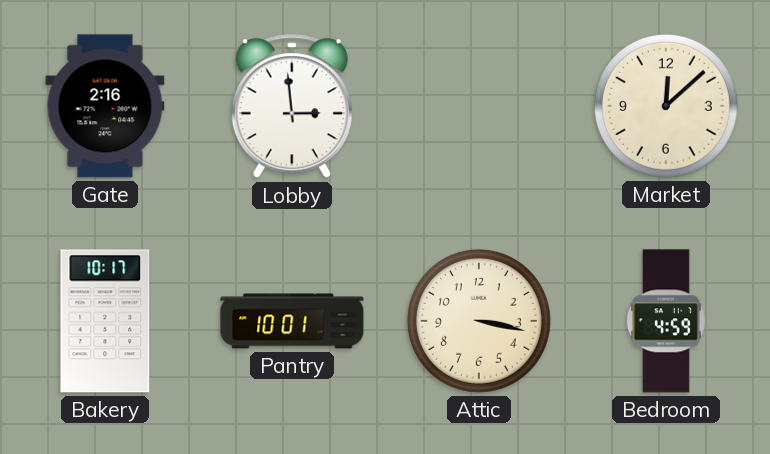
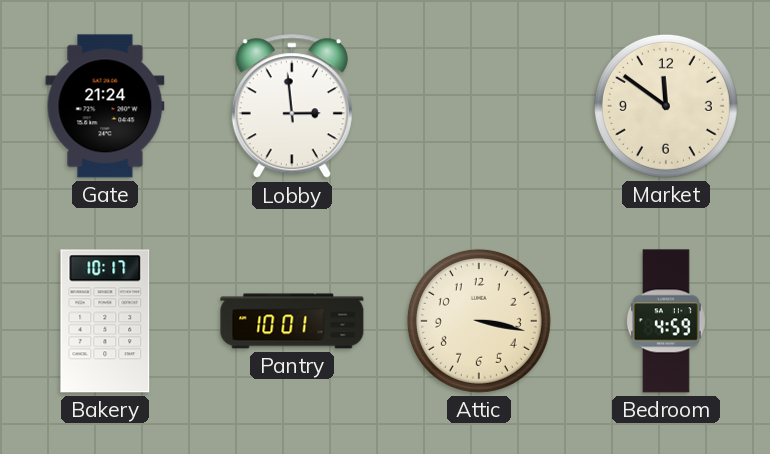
Gate: 2:16 -> 21:24 (105, 106)
Market: 12:08 -> 11:51 (666, 106)
